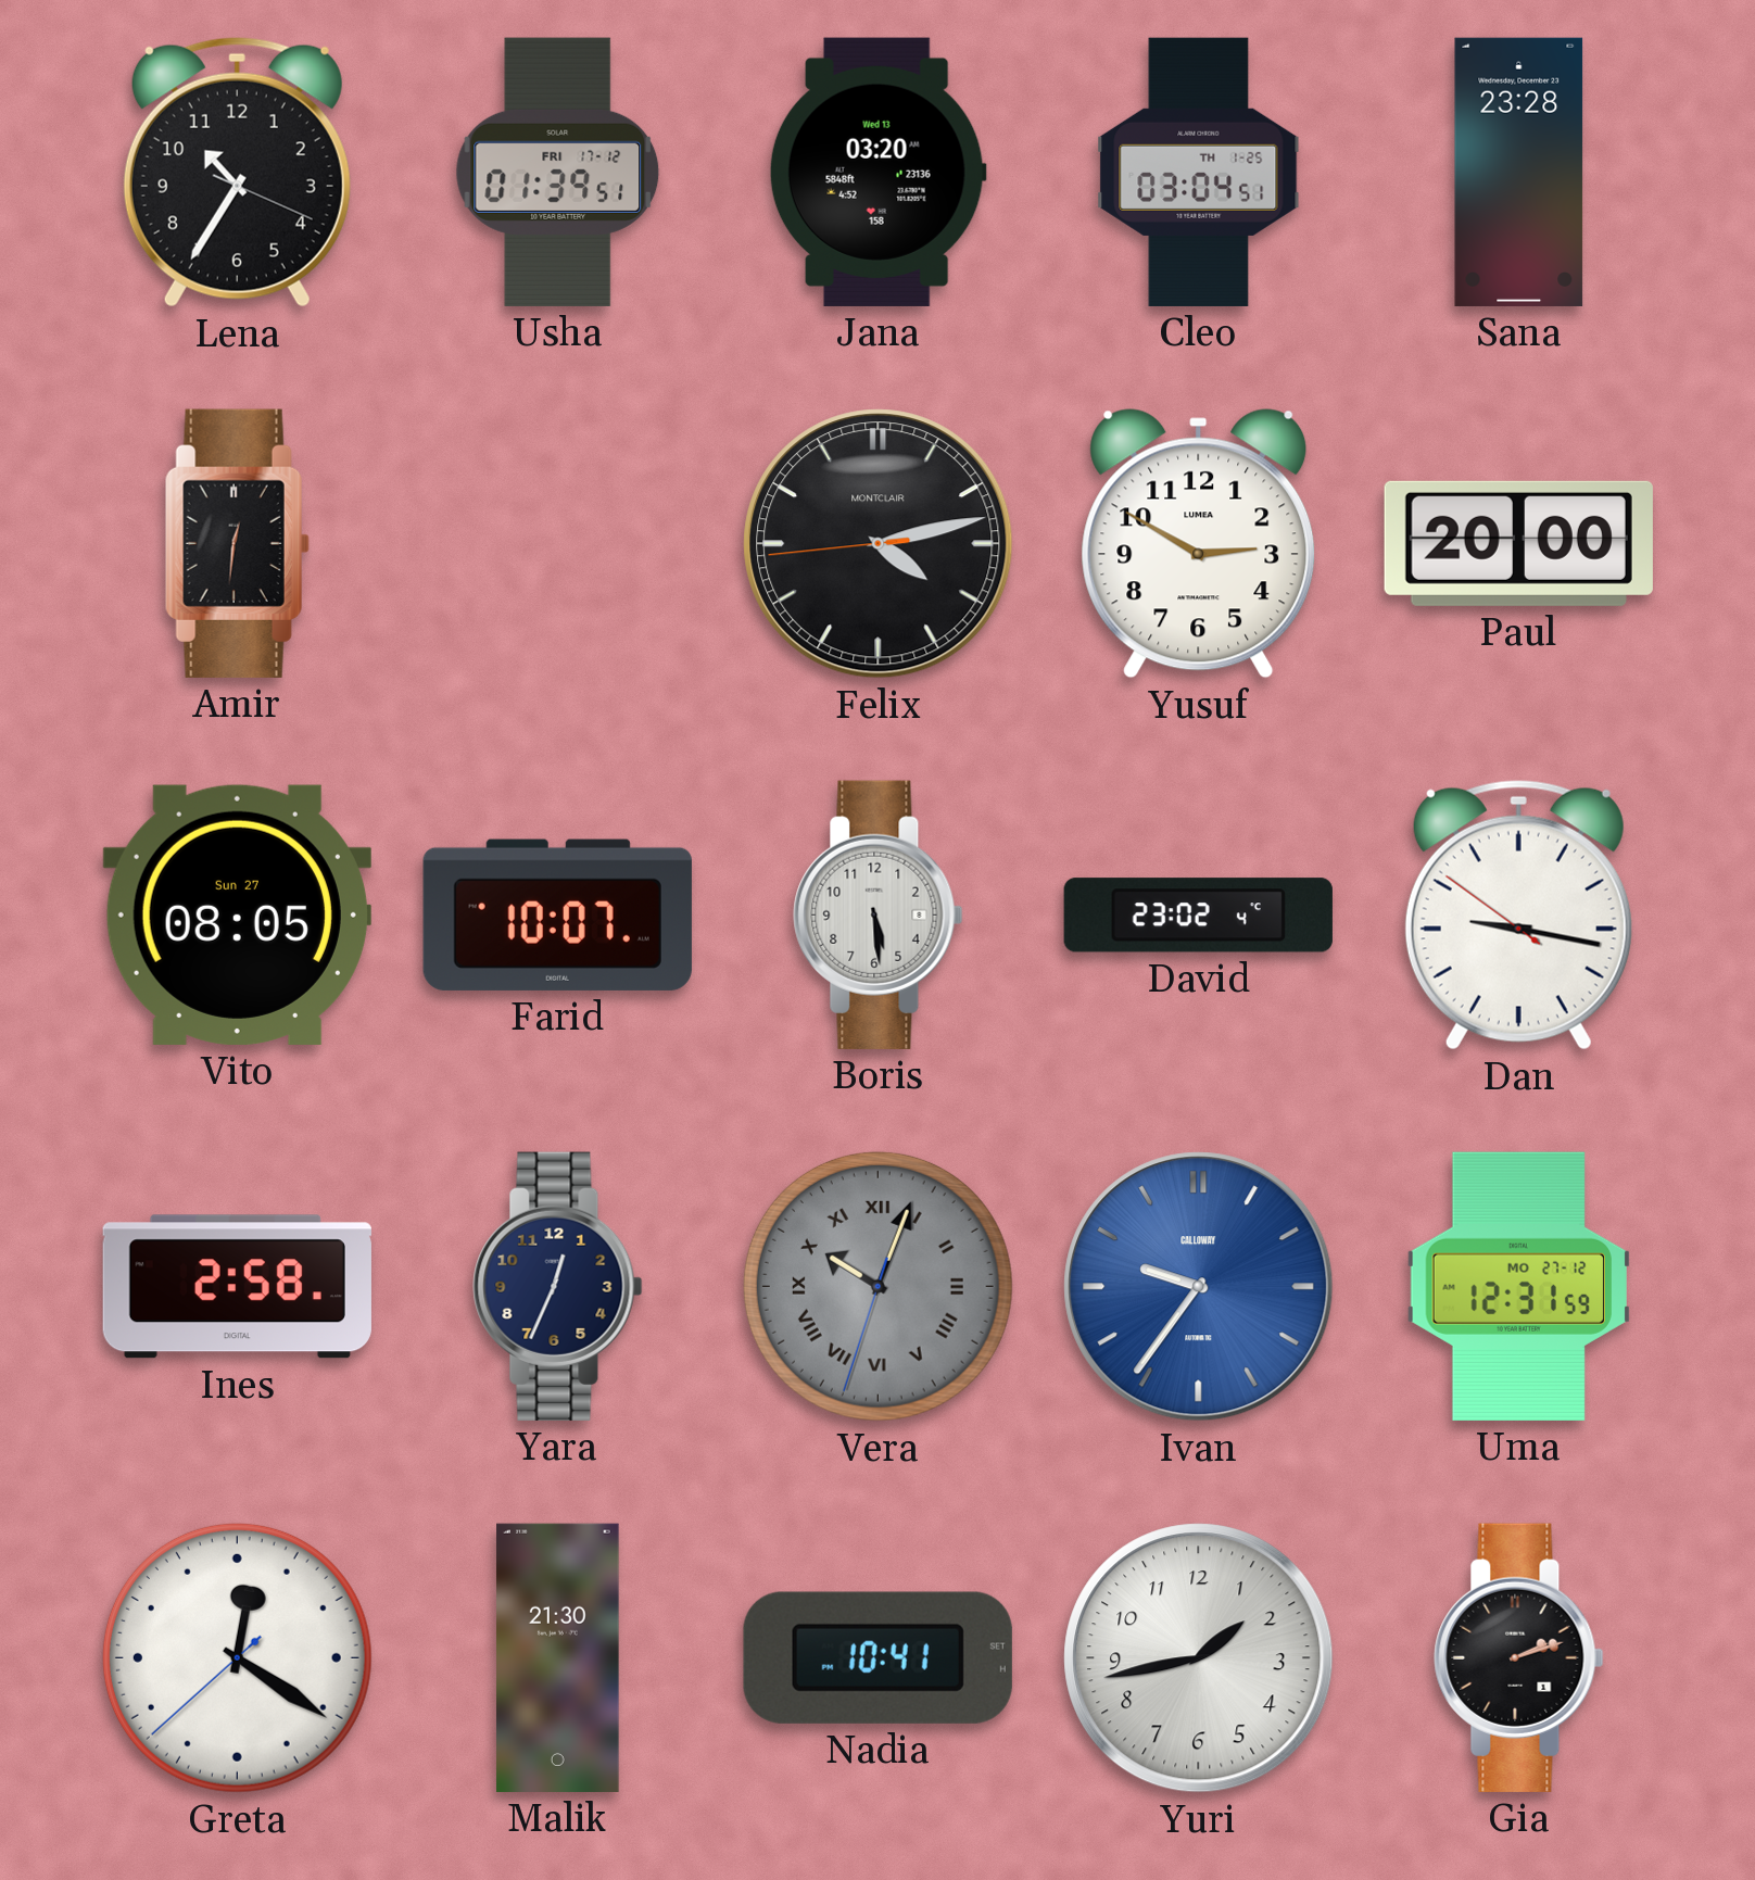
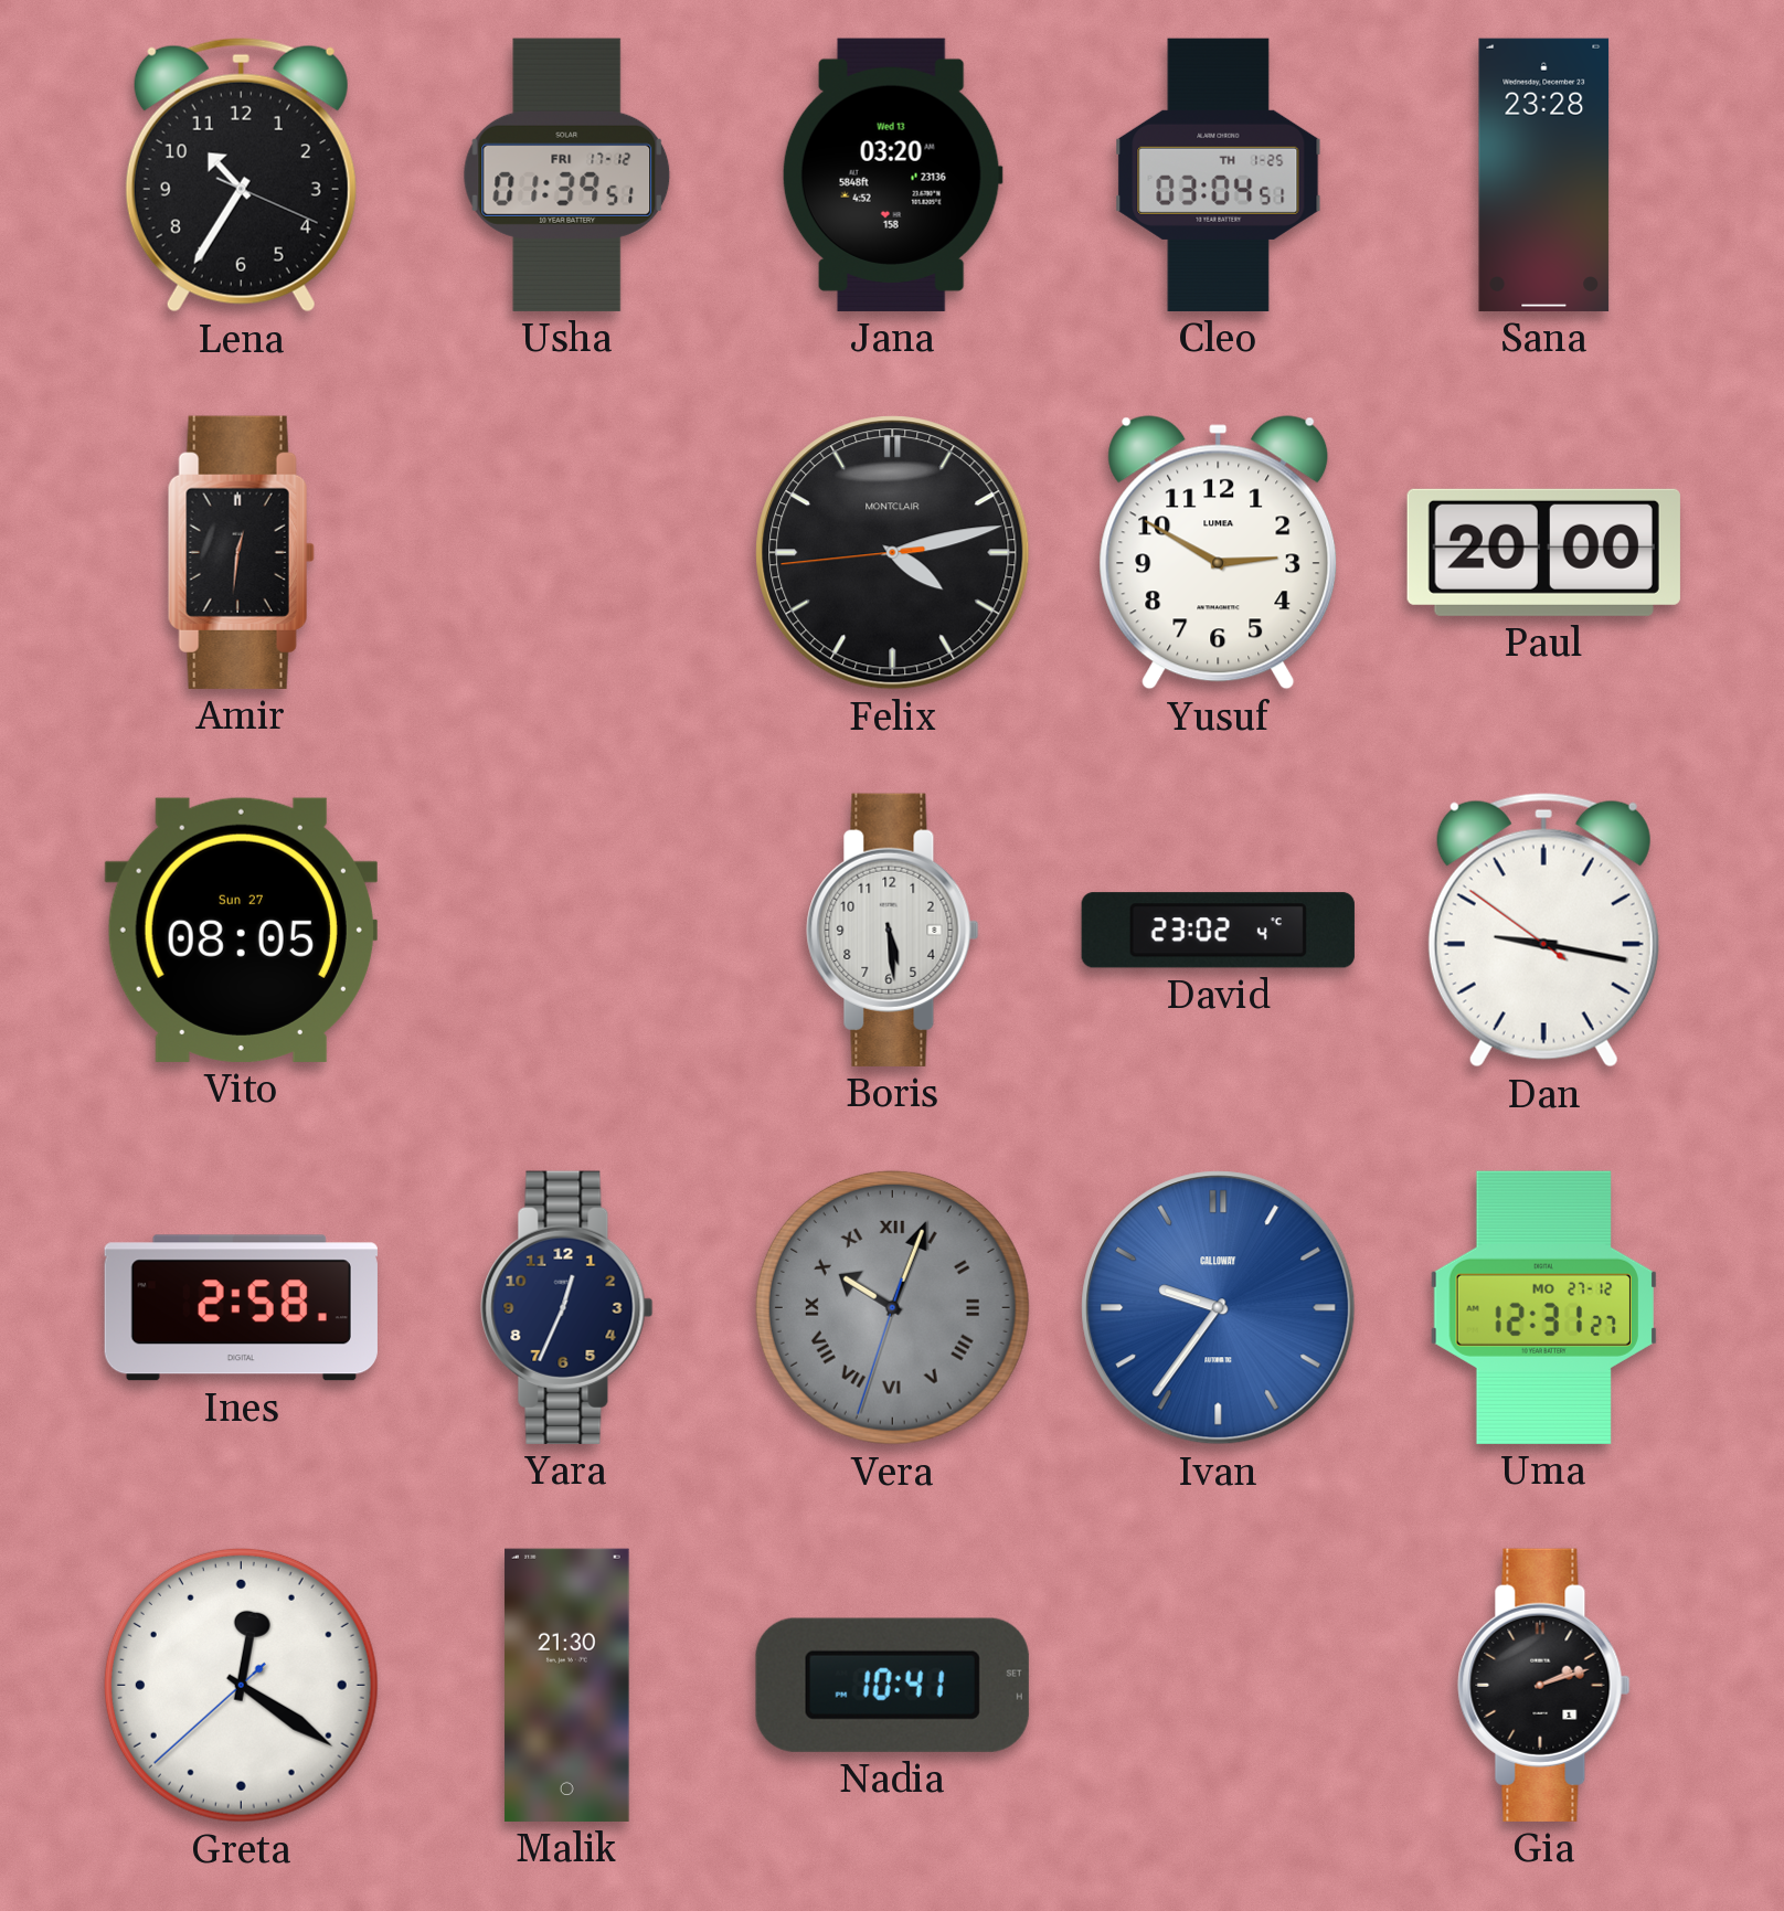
Farid: 10:07 -> none (557, 914)
Uma: 12:31:59 -> 12:31:27 (1543, 1307)
Yuri: 1:43 -> none (1199, 1658)
